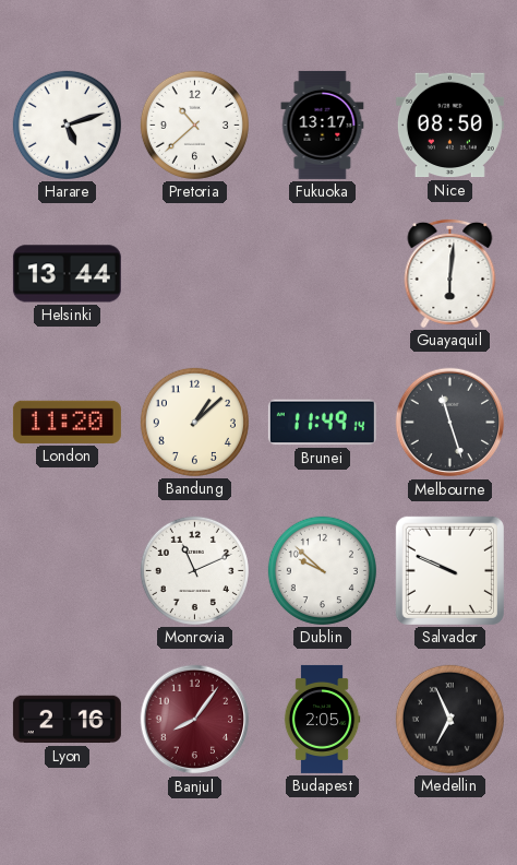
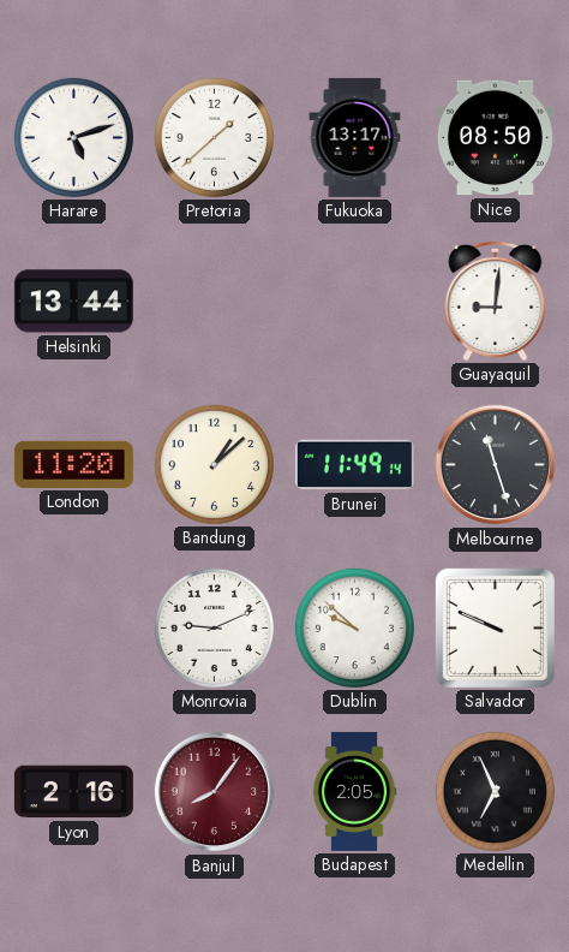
Pretoria: 10:38 -> 1:38 (214, 137)
Guayaquil: 6:01 -> 9:01 (496, 301)
Monrovia: 11:11 -> 9:11 (214, 627)
